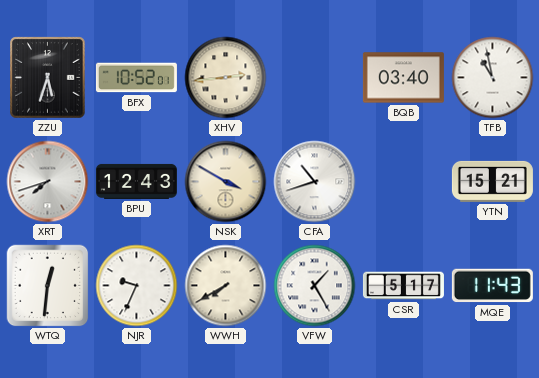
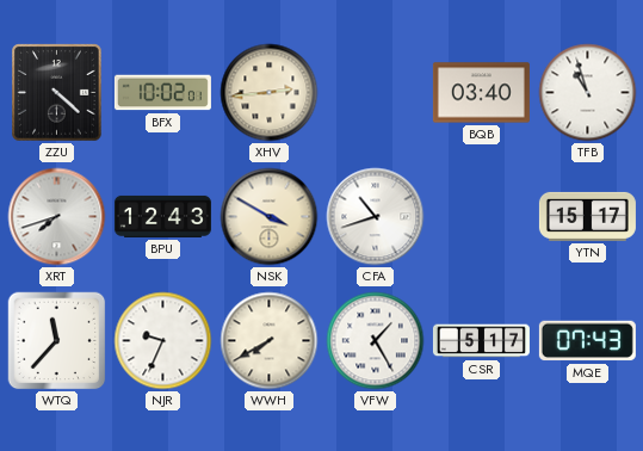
ZZU: 5:33 -> 4:22 (57, 93)
BFX: 10:52 -> 10:02 (162, 93)
TFB: 10:58 -> 10:57 (588, 93)
YTN: 15:21 -> 15:17 (587, 216)
WTQ: 12:31 -> 11:37 (57, 341)
MQE: 11:43 -> 07:43 (587, 341)
